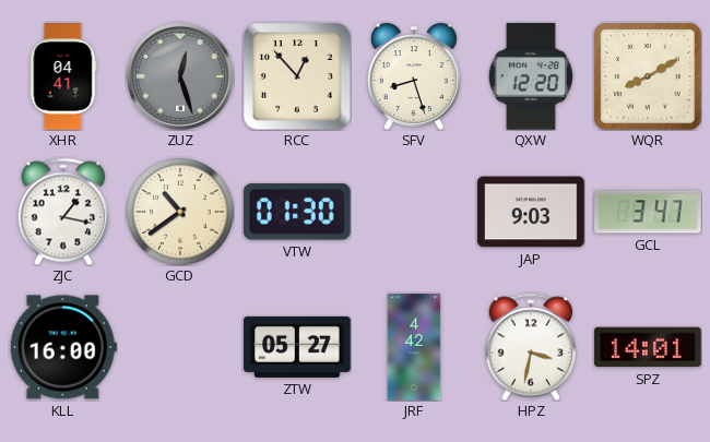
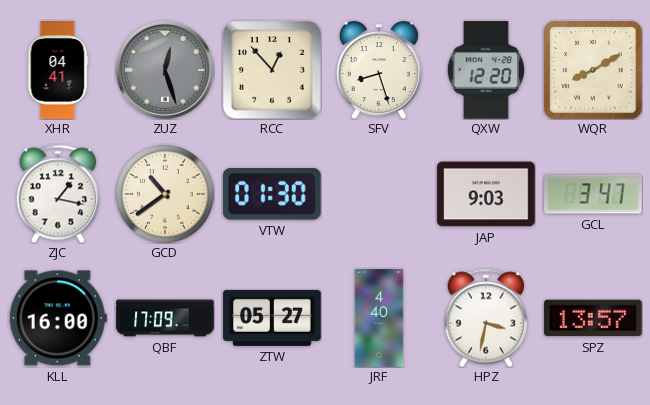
QBF: none -> 17:09 (165, 318)
JRF: 4:42 -> 4:40 (379, 318)
SPZ: 14:01 -> 13:57 (593, 318)
